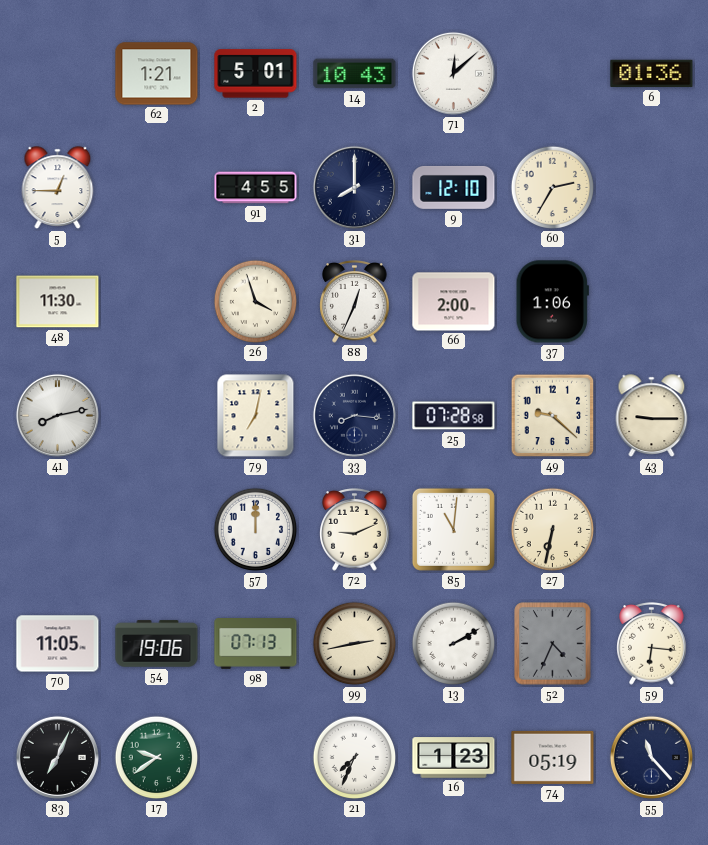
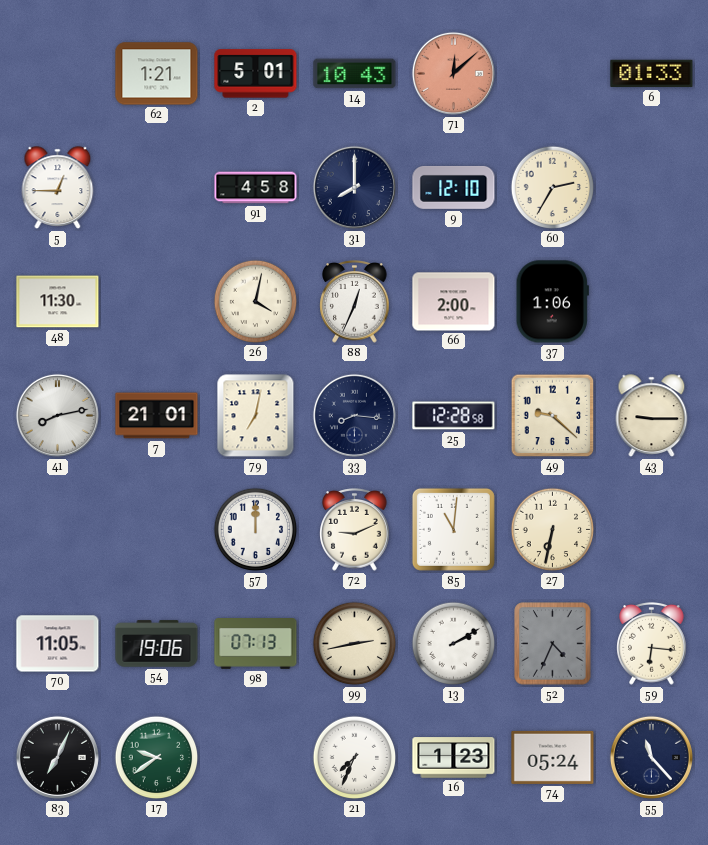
71 dial: white -> salmon (453, 73)
6: 01:36 -> 01:33 (652, 74)
91: 4:55 -> 4:58 (256, 188)
26: 3:57 -> 4:02 (256, 302)
7: none -> 21:01 (157, 416)
25: 07:28 -> 12:28 (454, 416)
74: 05:19 -> 05:24 (553, 757)
